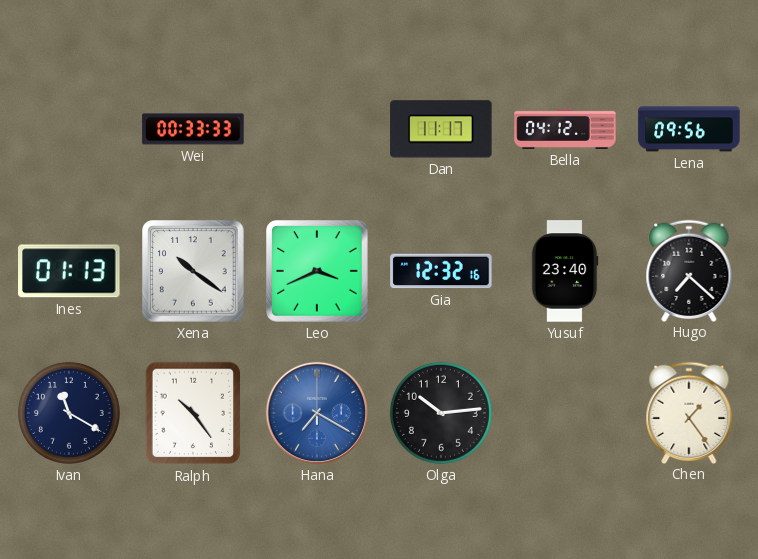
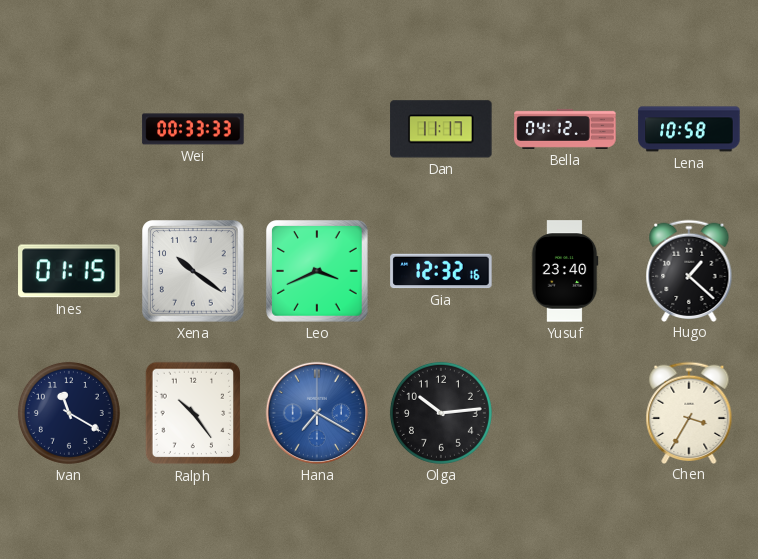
Lena: 09:56 -> 10:58 (689, 129)
Ines: 01:13 -> 01:15 (69, 271)
Hugo: 7:22 -> 1:22 (689, 270)
Chen: 1:24 -> 3:35 (689, 412)
